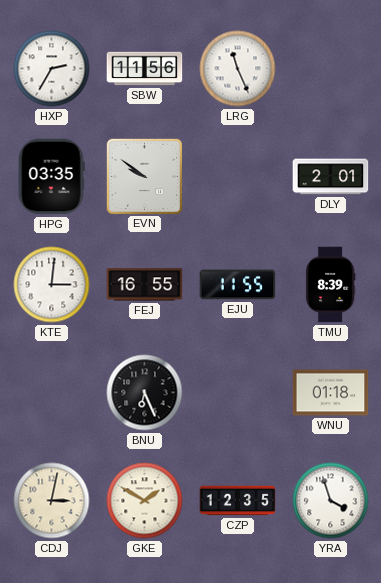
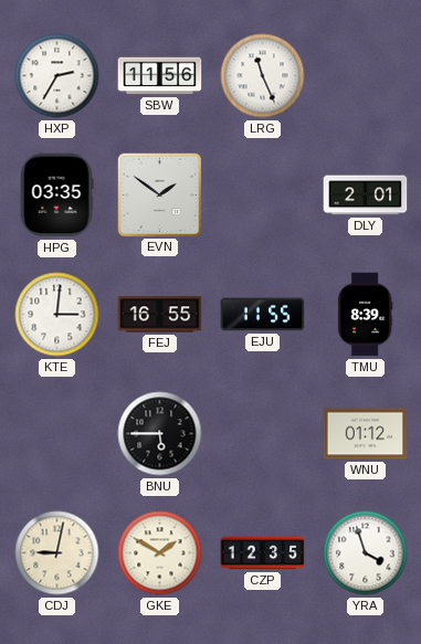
EVN: 9:51 -> 1:51 (159, 194)
BNU: 6:26 -> 5:45 (160, 434)
WNU: 01:18 -> 01:12 (366, 434)
CDJ: 3:02 -> 9:02 (57, 553)
